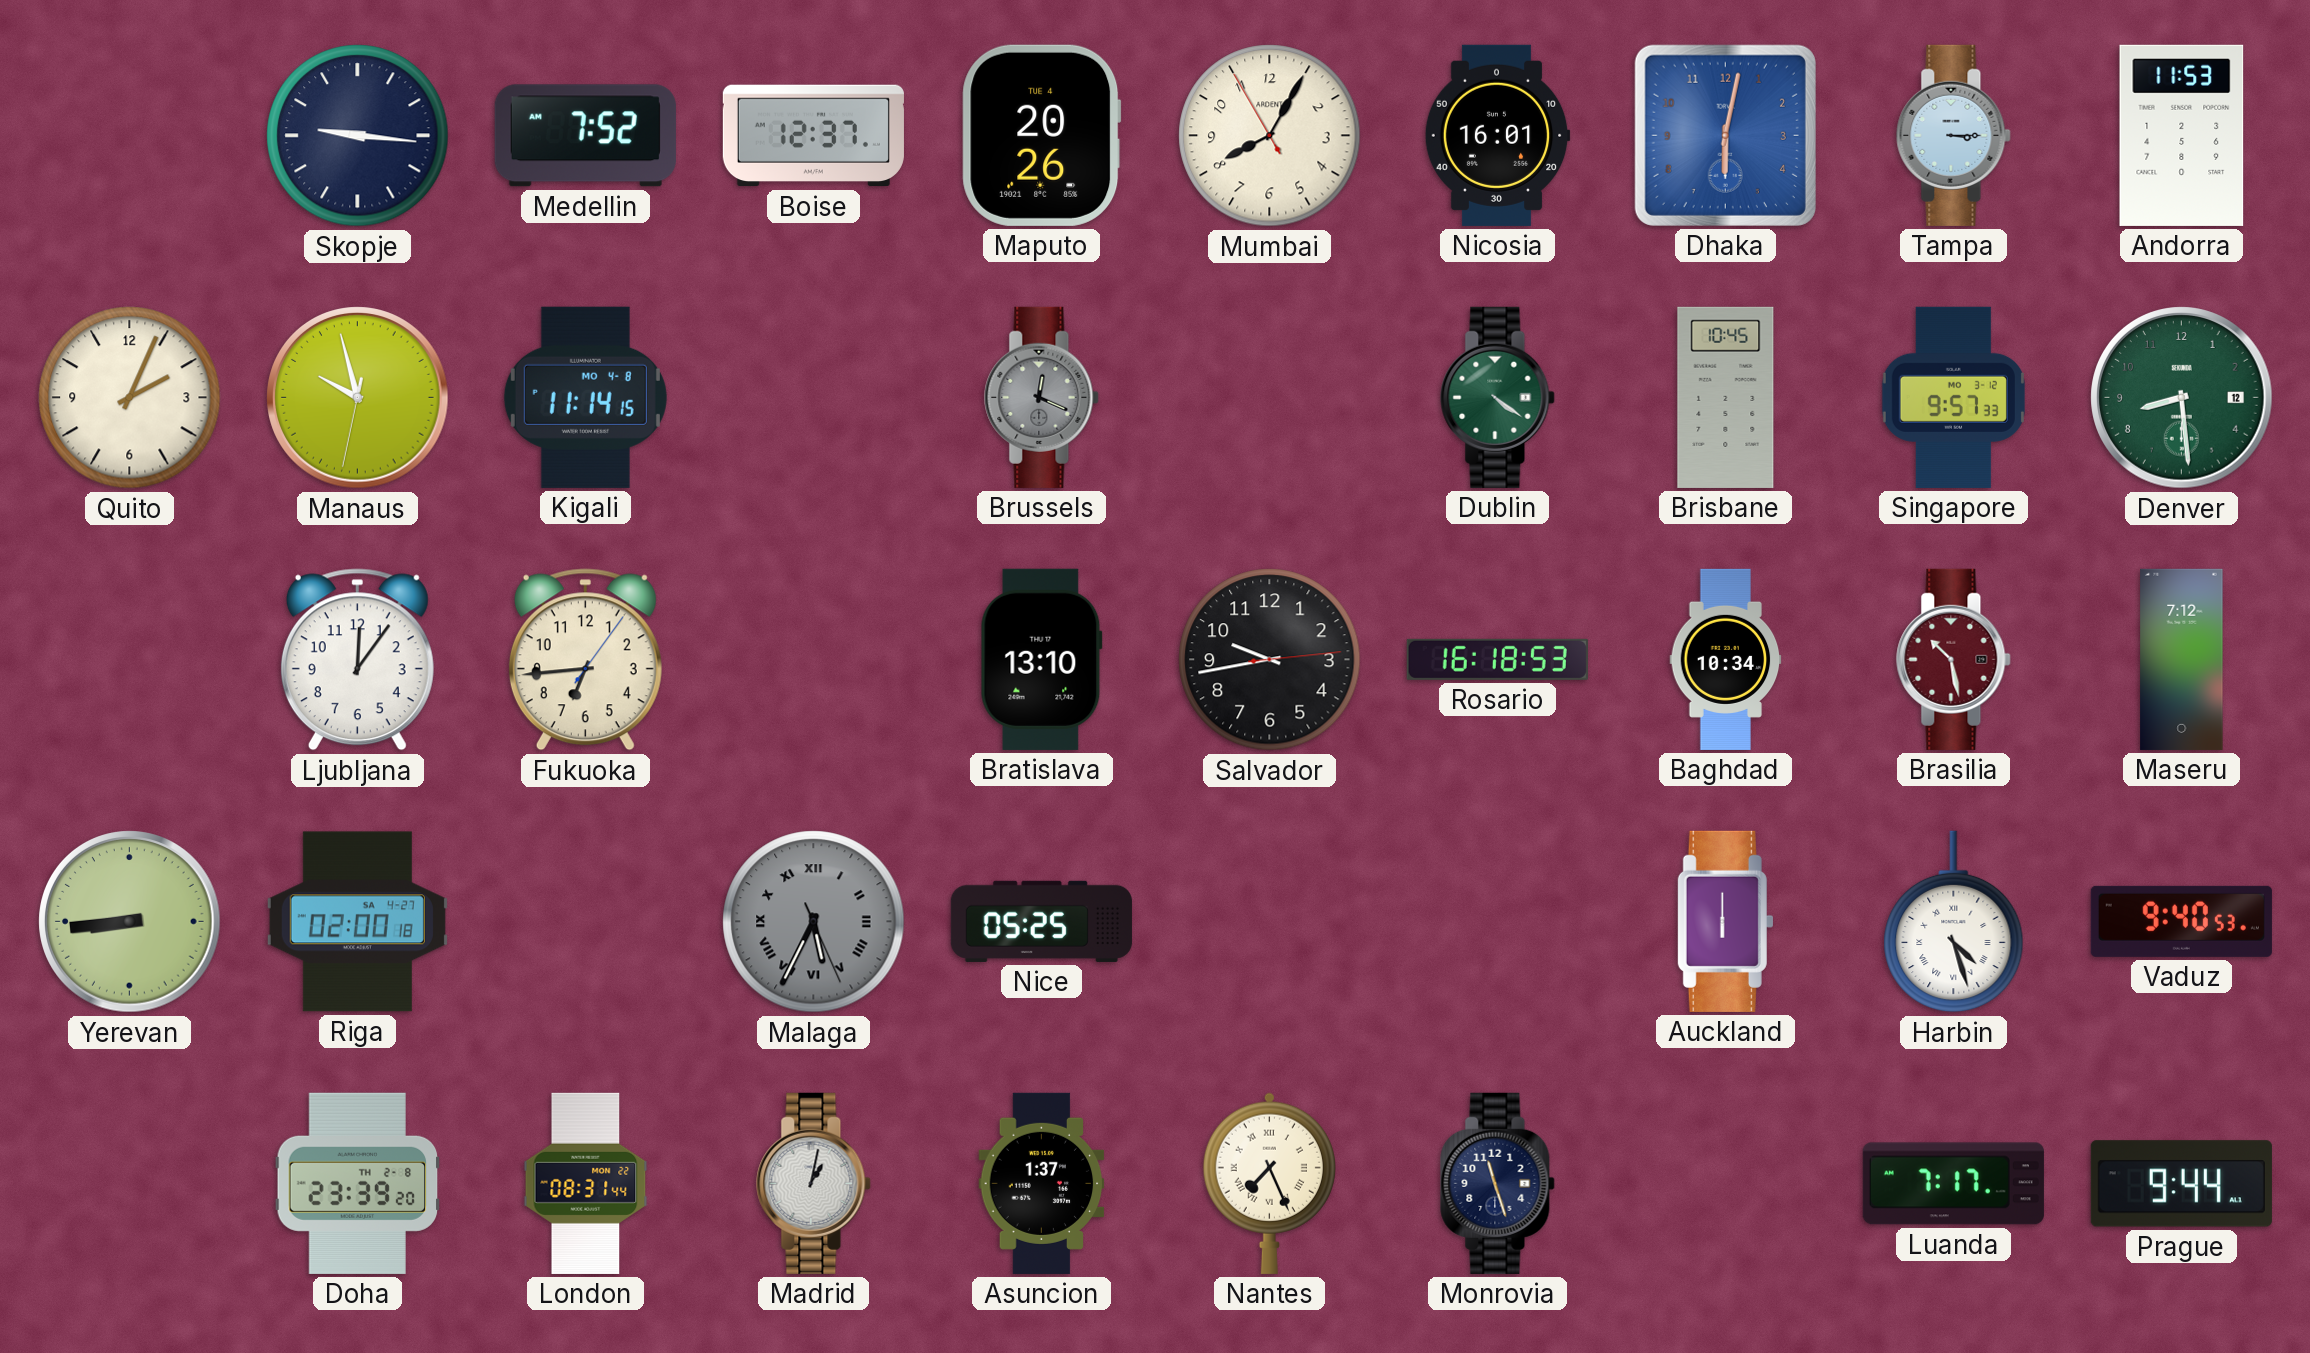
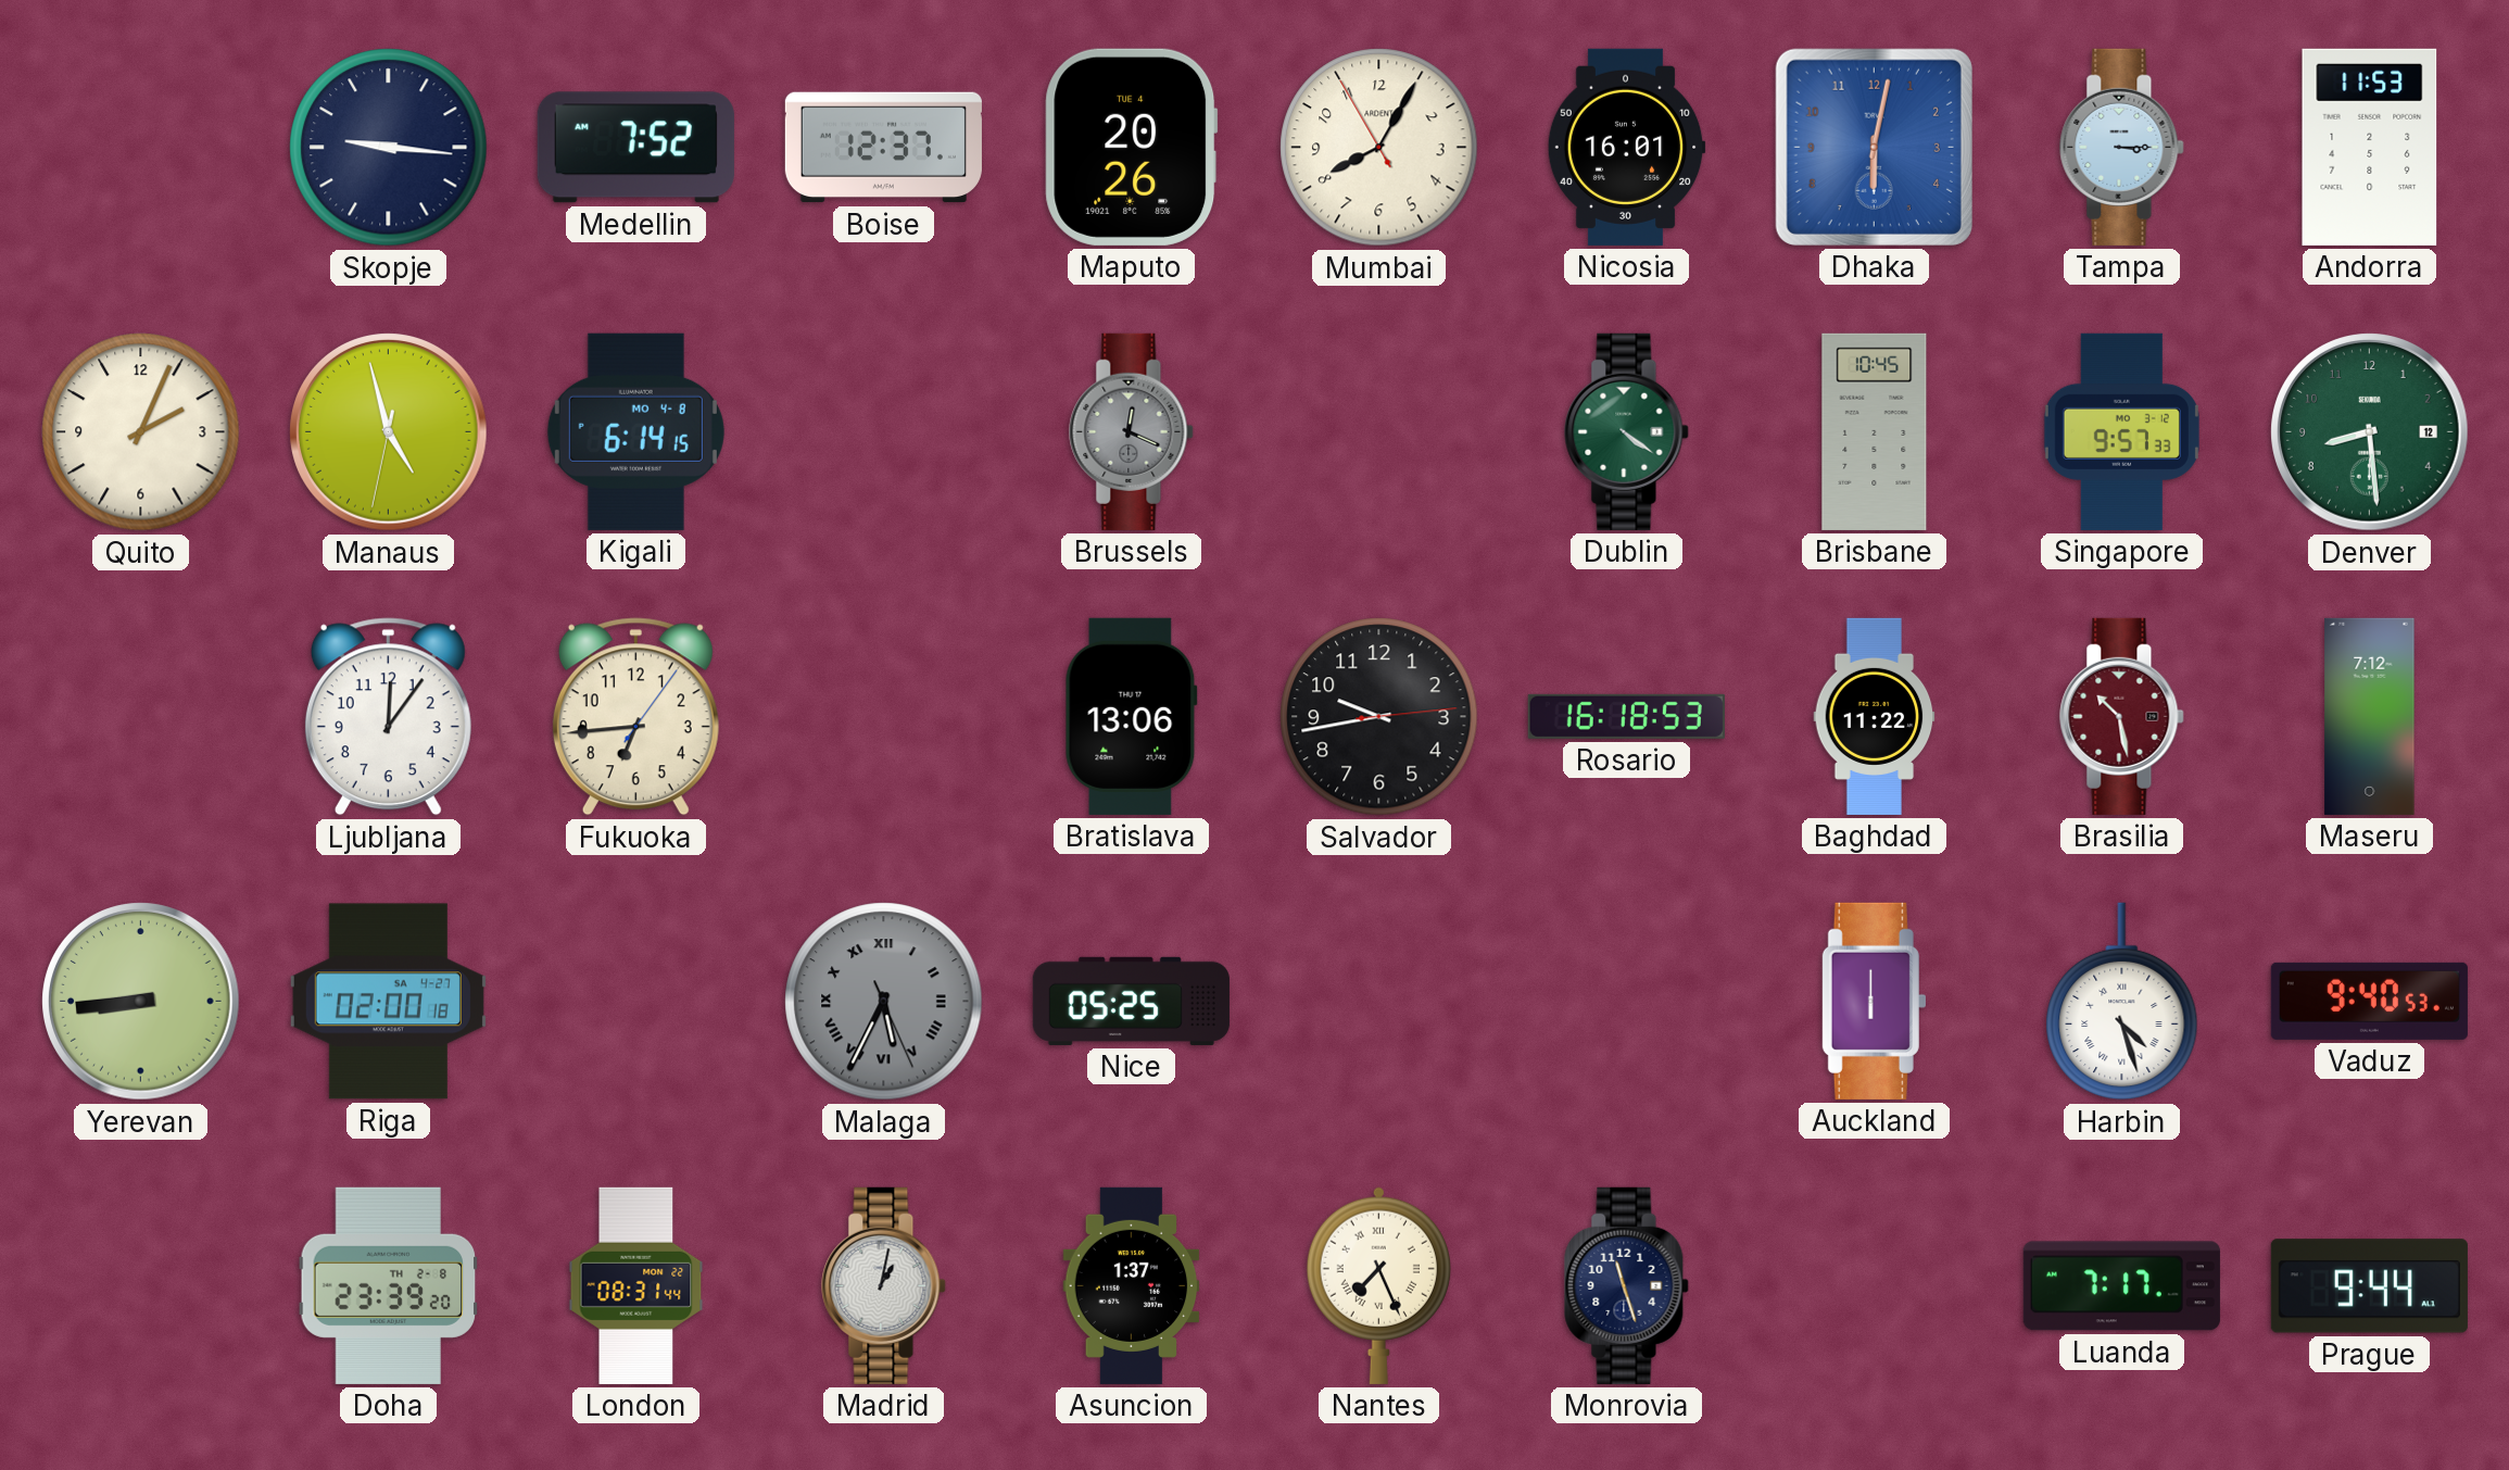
Manaus: 9:57 -> 4:57 (389, 432)
Kigali: 11:14 -> 6:14 (635, 431)
Bratislava: 13:10 -> 13:06 (1131, 716)
Baghdad: 10:34 -> 11:22 (1875, 716)
